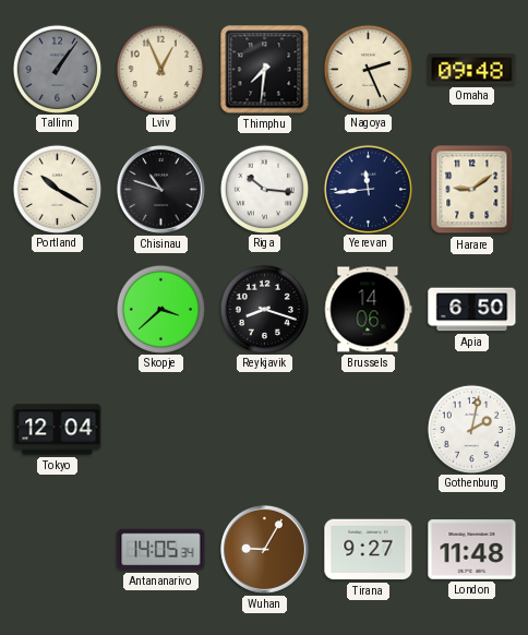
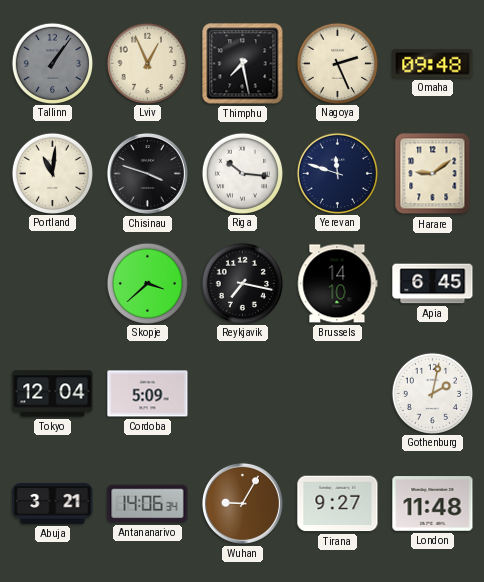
Thimphu: 7:31 -> 7:28 (243, 64)
Portland: 10:20 -> 11:01 (52, 173)
Chisinau: 10:48 -> 3:48 (147, 173)
Yerevan: 11:44 -> 11:48 (337, 173)
Reykjavik: 8:18 -> 7:17 (242, 283)
Brussels: 14:06 -> 14:10 (338, 284)
Apia: 6:50 -> 6:45 (433, 284)
Cordoba: none -> 5:09 (148, 394)
Abuja: none -> 3:21 (53, 503)
Antananarivo: 14:05 -> 14:06 (148, 504)
